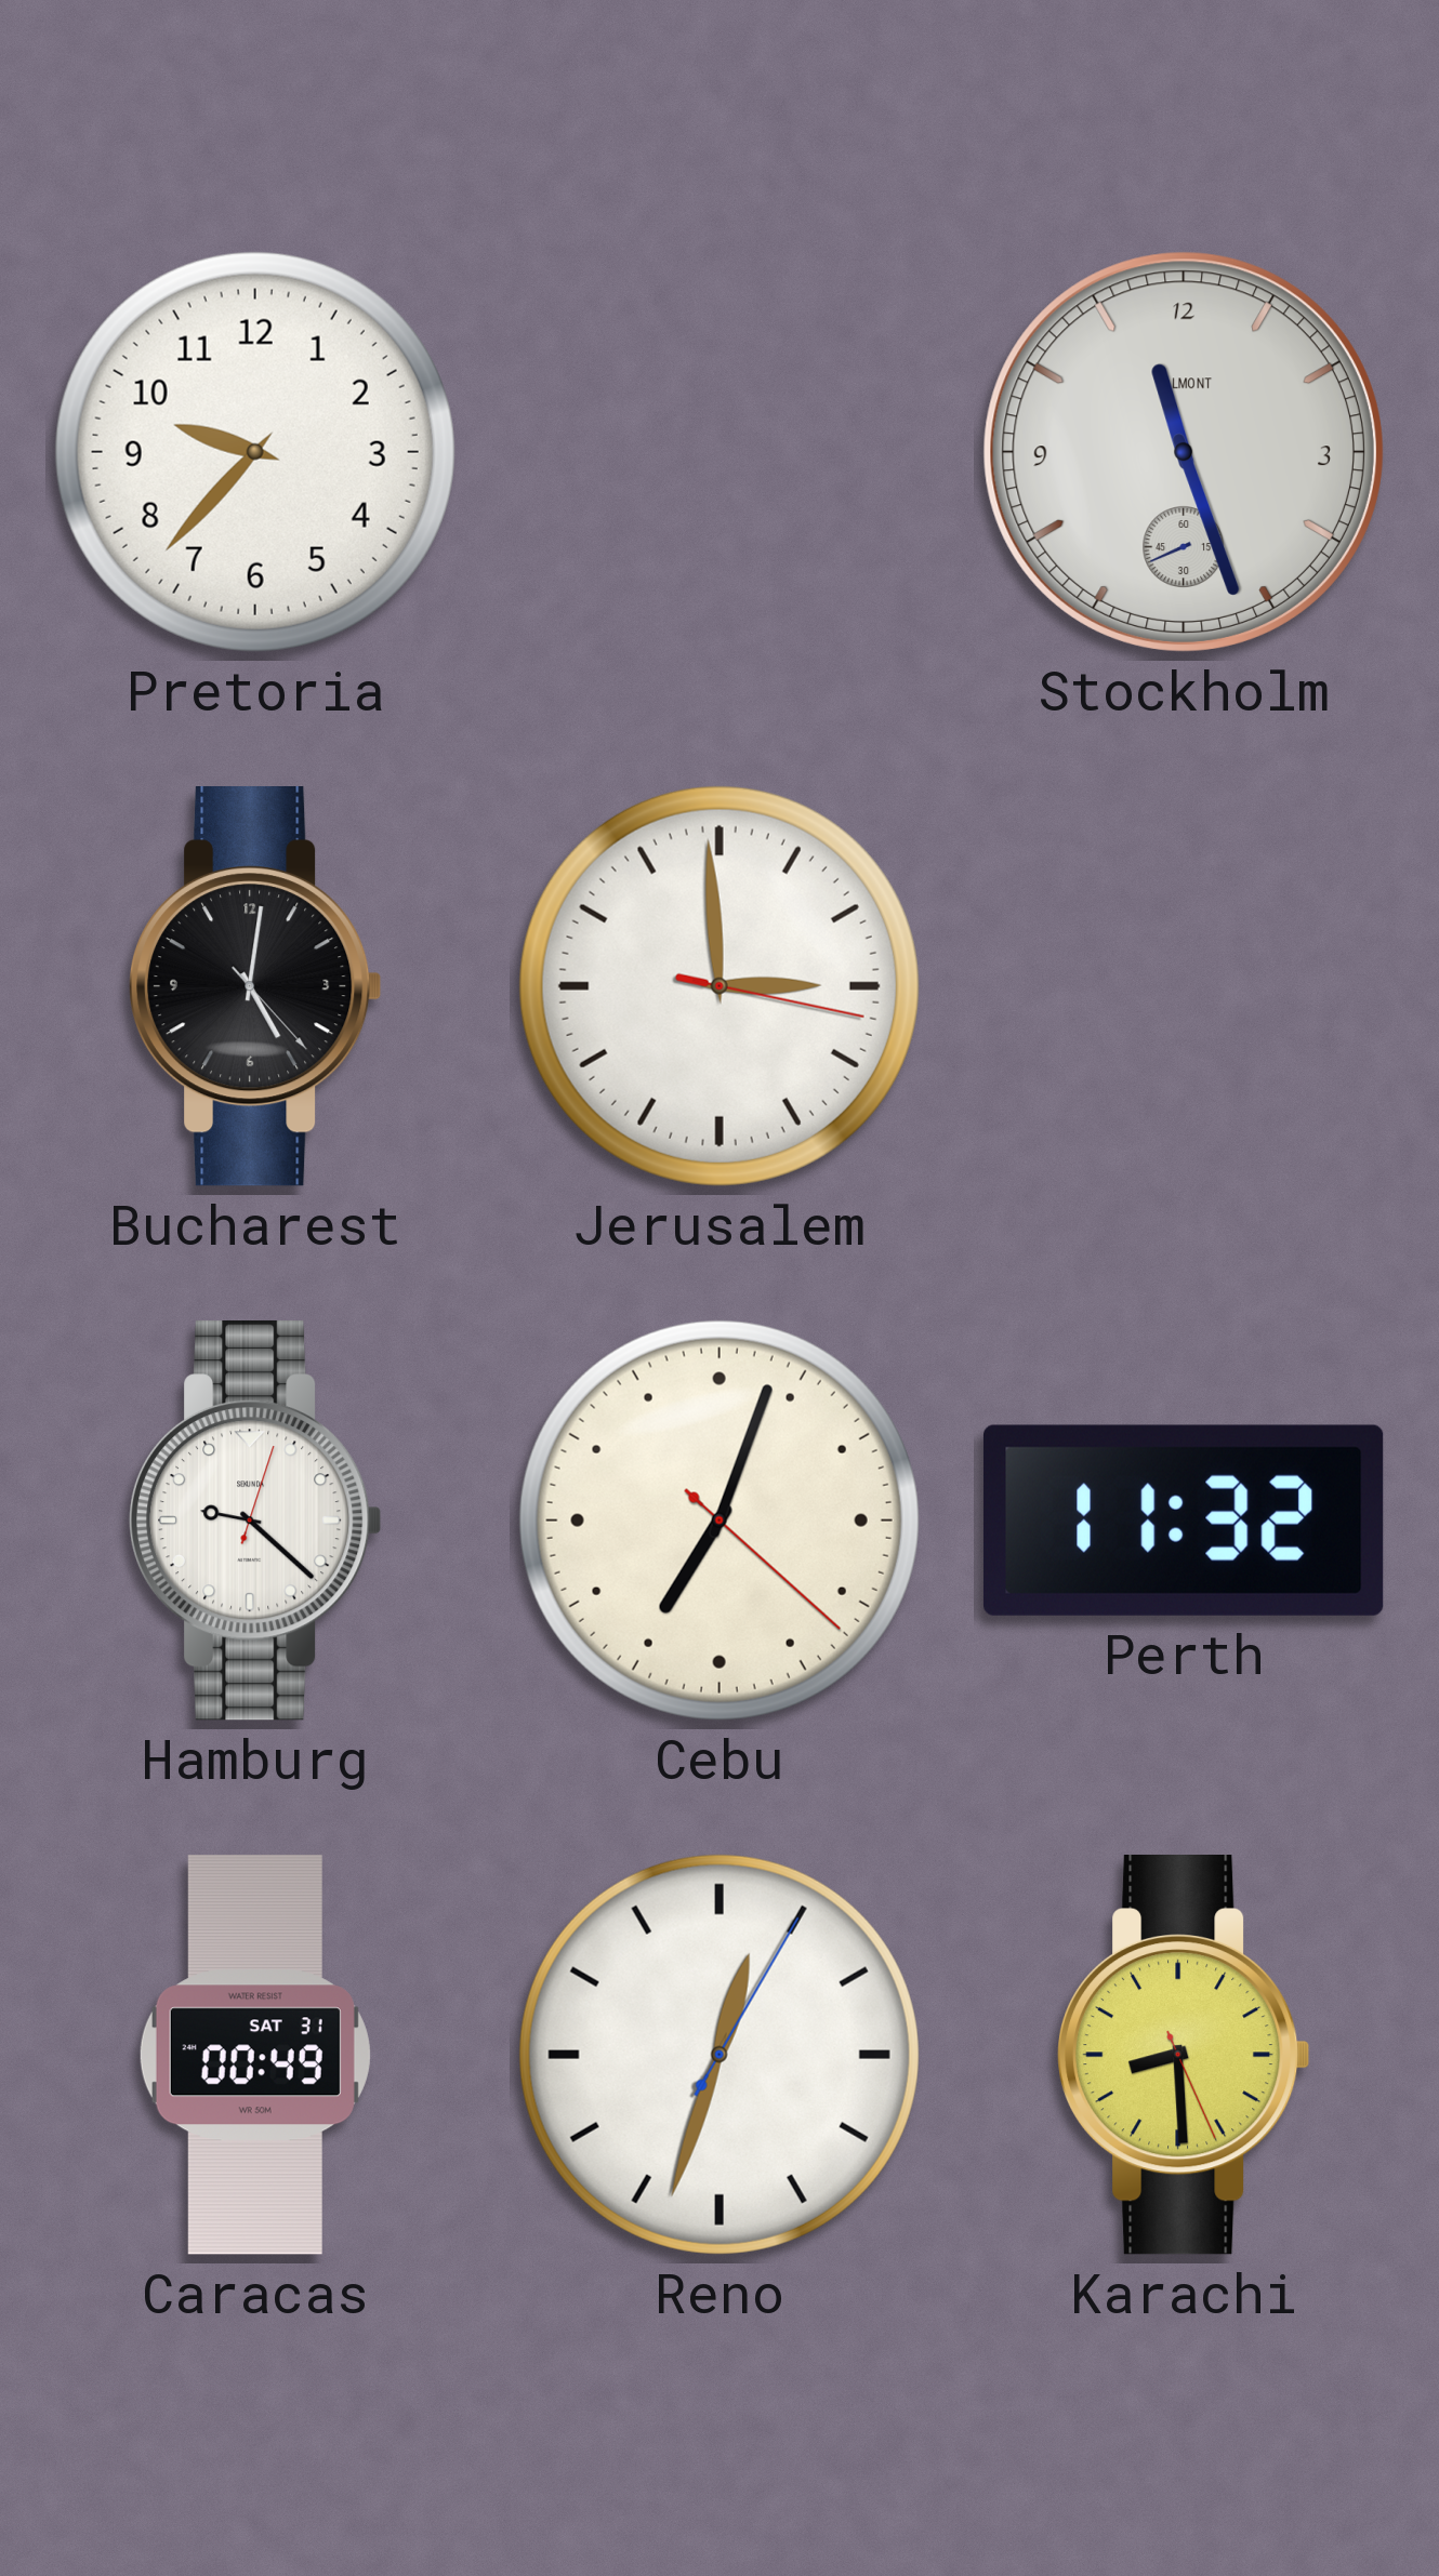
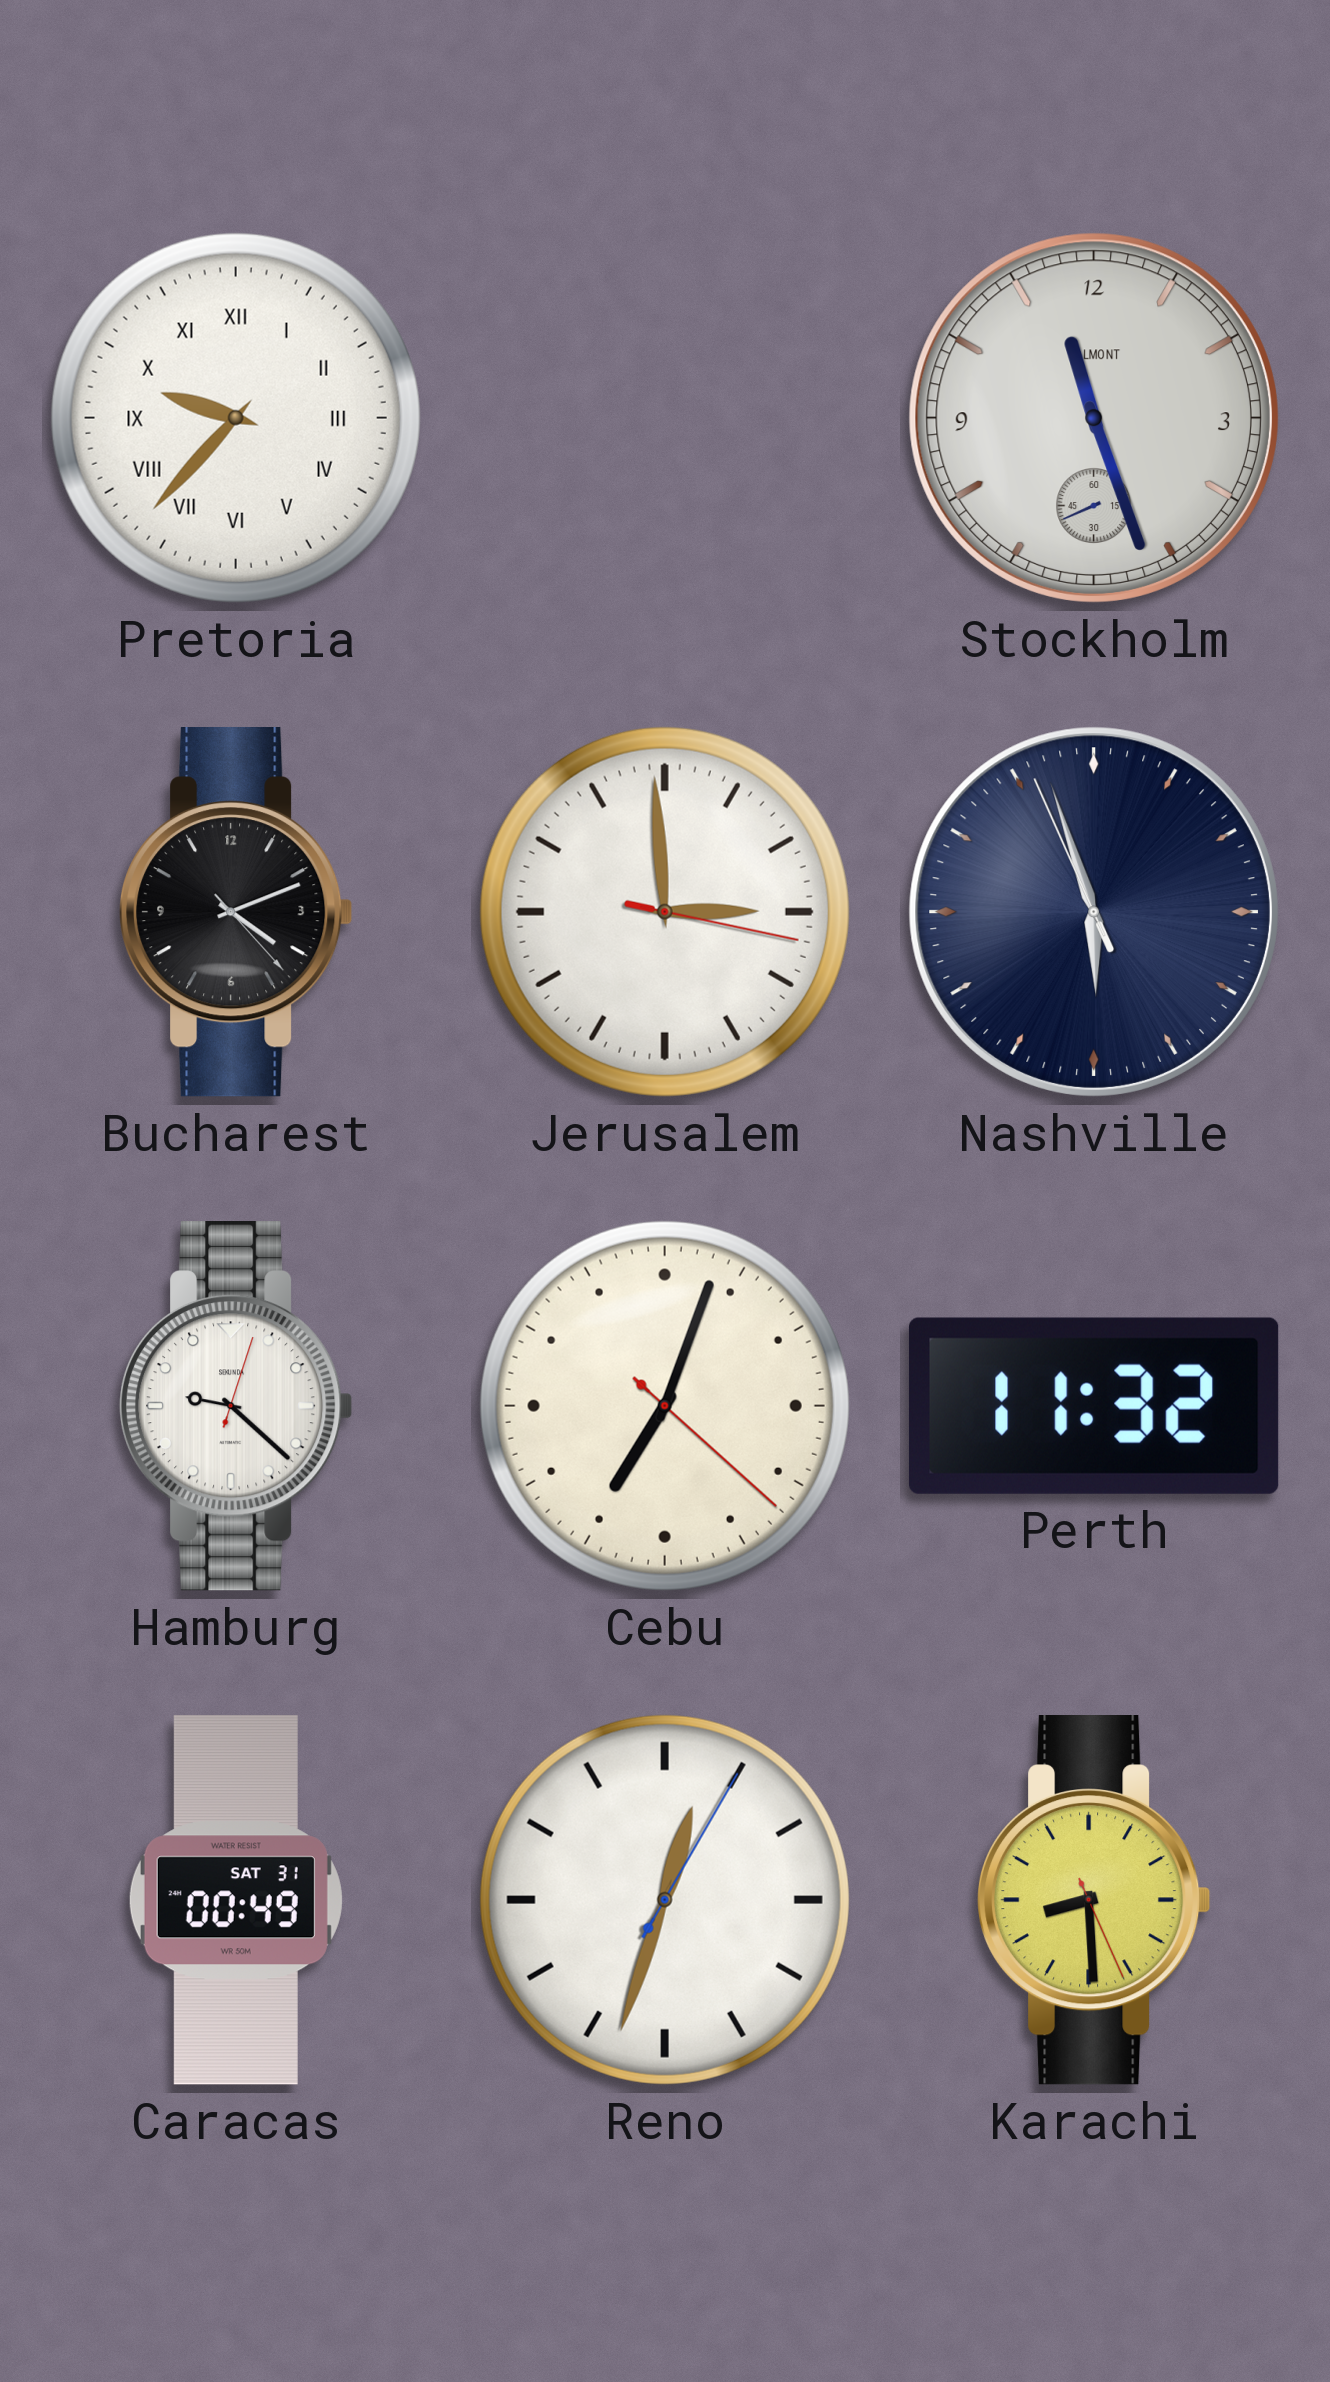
Pretoria numerals: Arabic -> Roman (236, 418)
Bucharest: 5:01 -> 4:11 (237, 913)
Nashville: none -> 5:56 (1094, 912)
